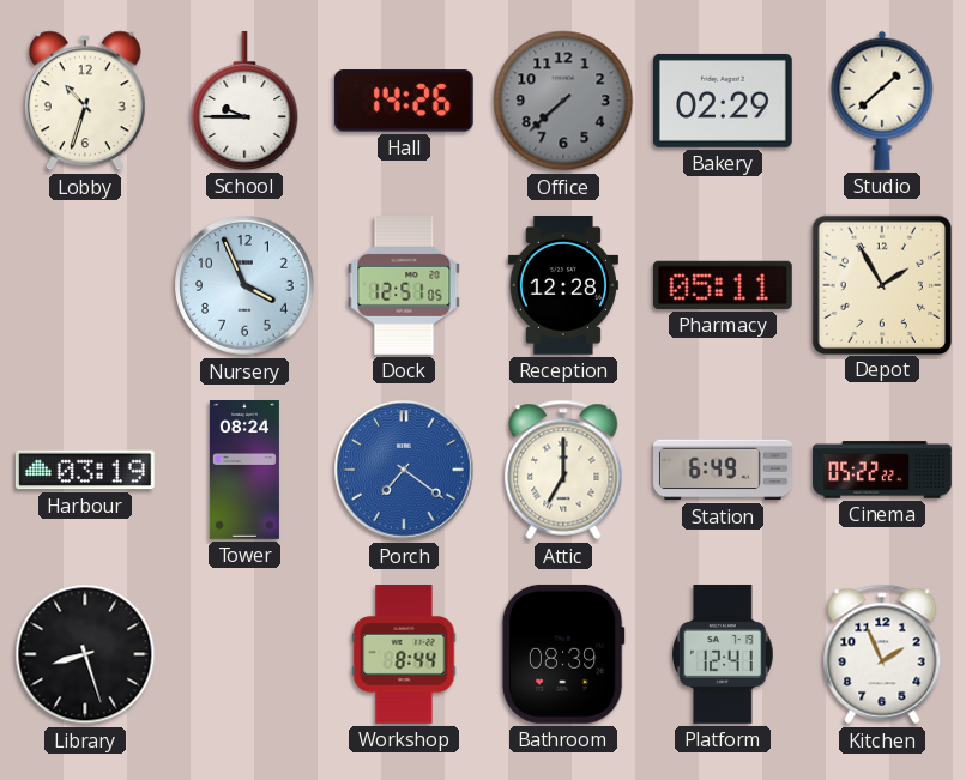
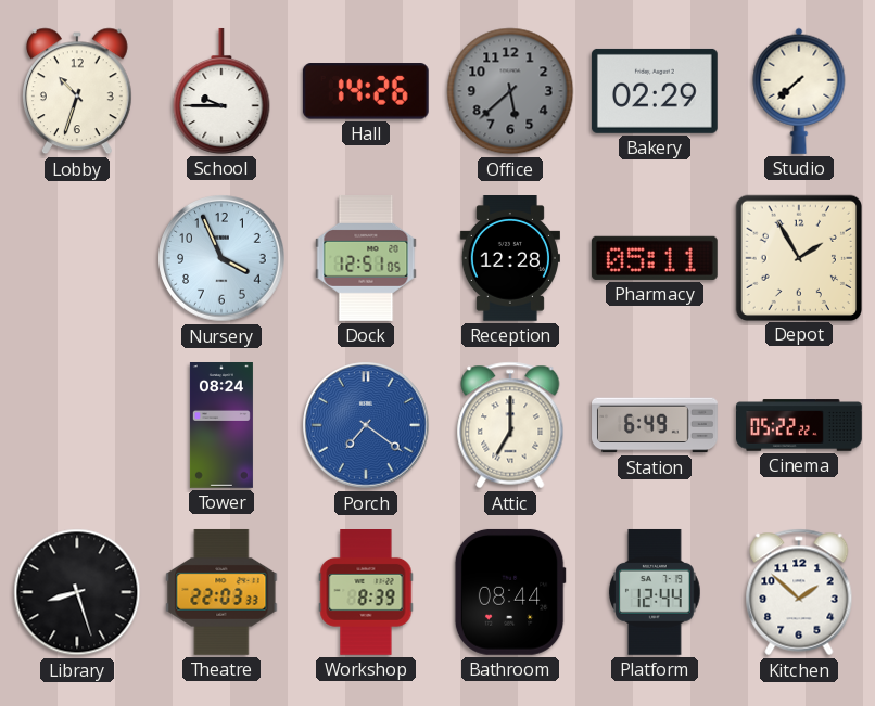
Office: 7:38 -> 5:38 (510, 91)
Studio: 1:38 -> 7:38 (799, 91)
Harbour: 03:19 -> none (85, 470)
Theatre: none -> 22:03 (221, 592)
Workshop: 8:44 -> 8:39 (366, 593)
Bathroom: 08:39 -> 08:44 (510, 592)
Platform: 12:41 -> 12:44 (656, 592)
Kitchen: 1:56 -> 1:52 (799, 592)
